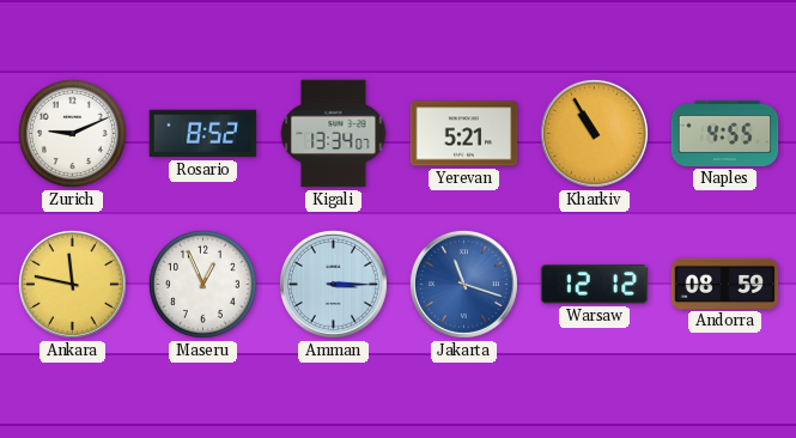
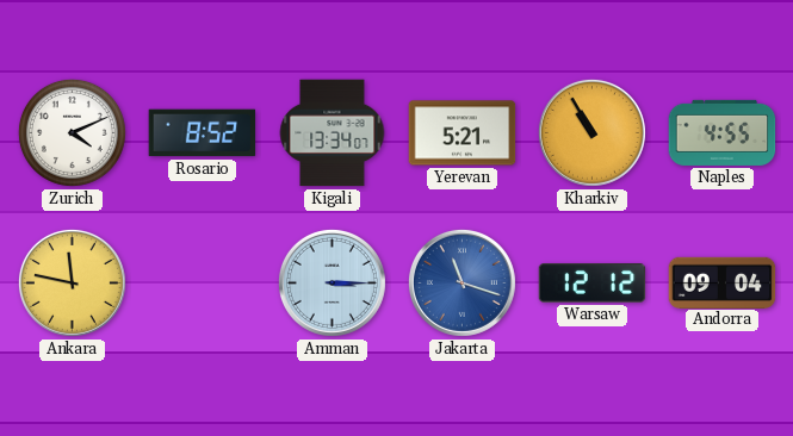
Zurich: 9:11 -> 4:11 (72, 132)
Maseru: 12:56 -> none (202, 284)
Andorra: 08:59 -> 09:04 (723, 282)
